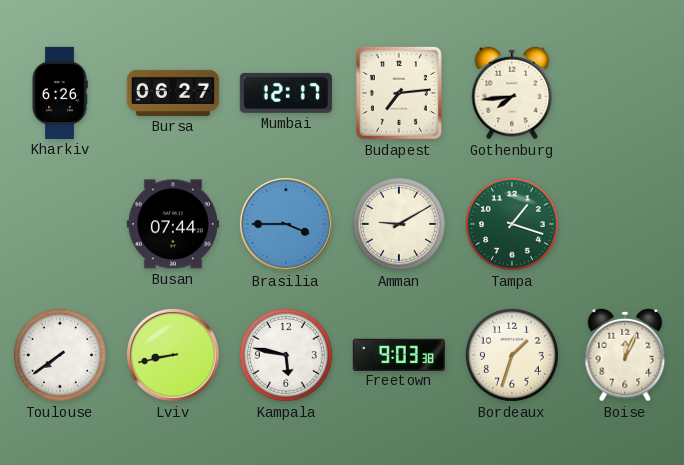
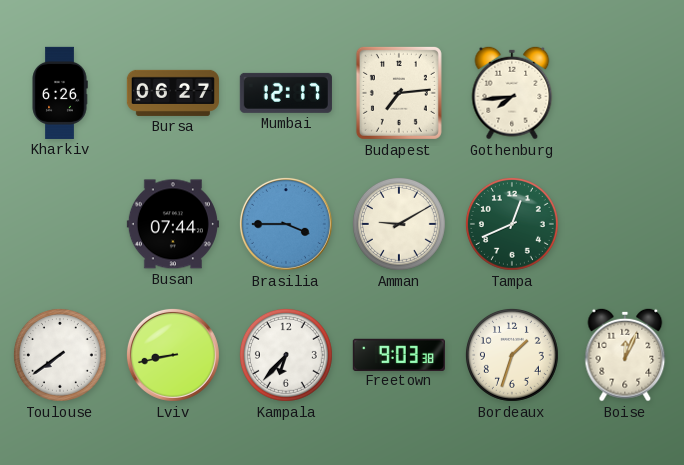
Tampa: 1:18 -> 12:41 (512, 224)
Kampala: 5:47 -> 6:37 (286, 355)
